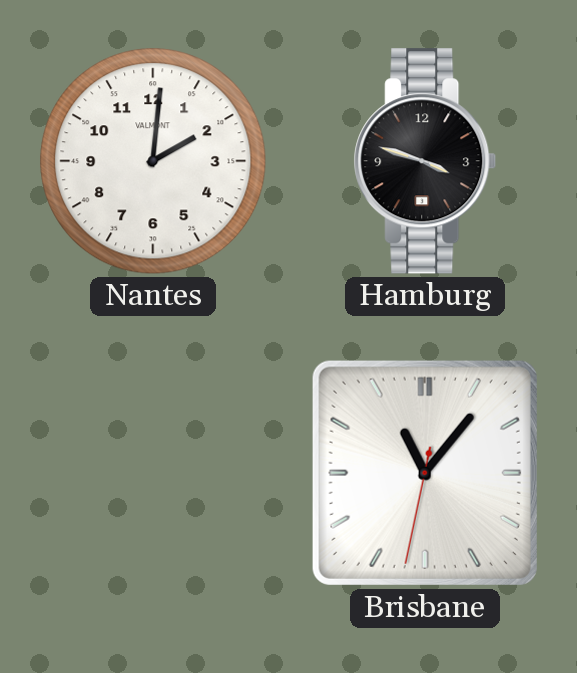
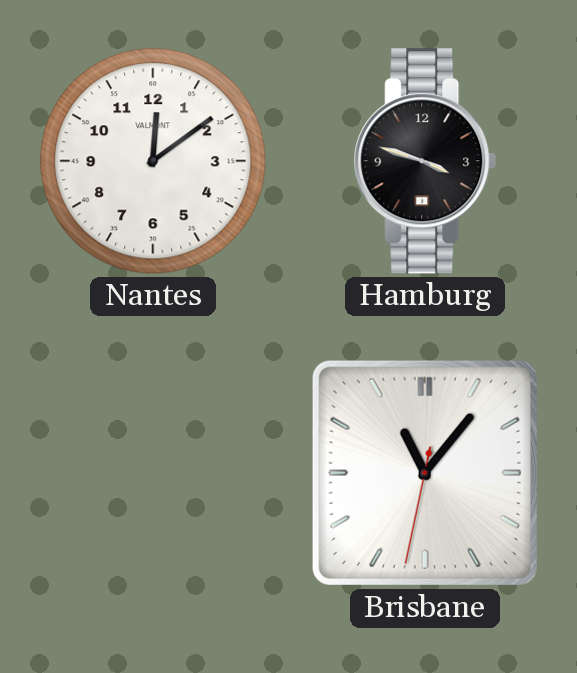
Nantes: 2:01 -> 12:09 (153, 161)
